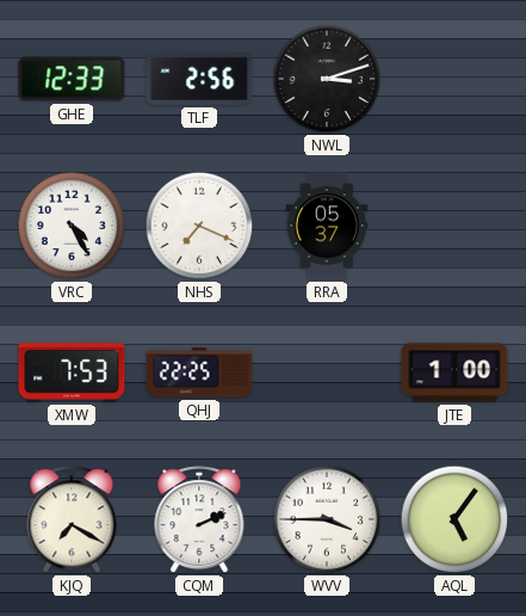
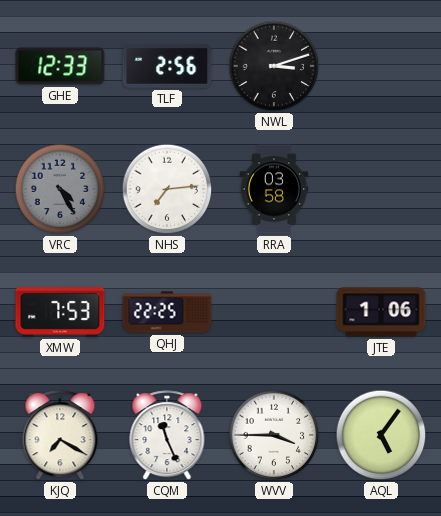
VRC dial: white -> grey (60, 189)
NHS: 7:19 -> 7:14 (167, 189)
RRA: 05:37 -> 03:58 (274, 189)
JTE: 1:00 -> 1:06 (381, 312)
CQM: 2:11 -> 11:26 (167, 436)
